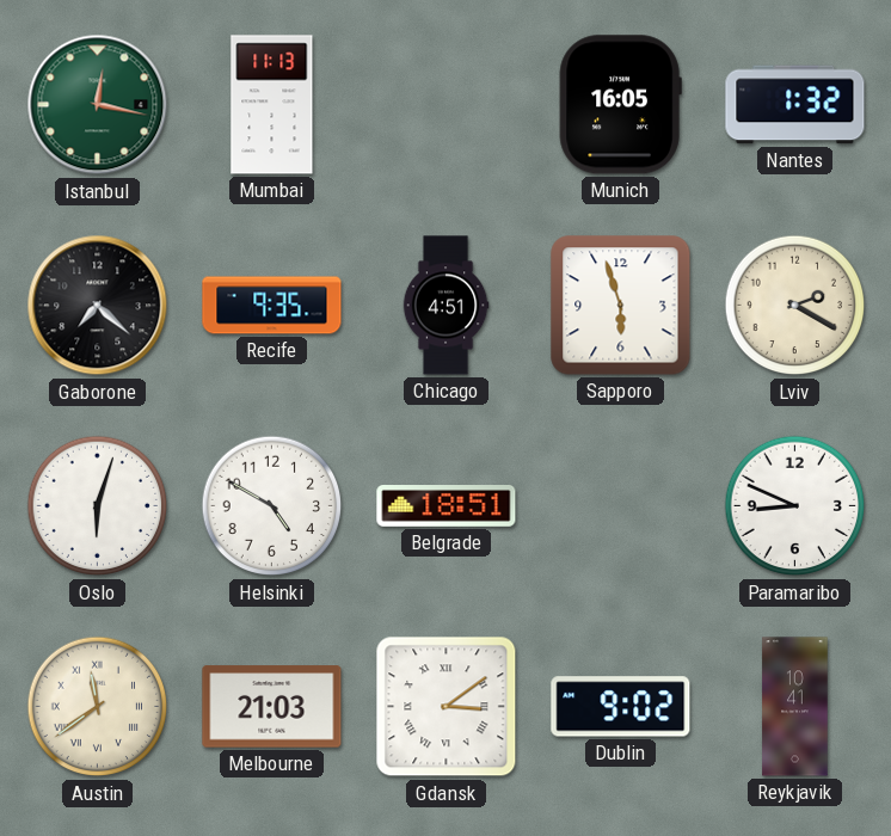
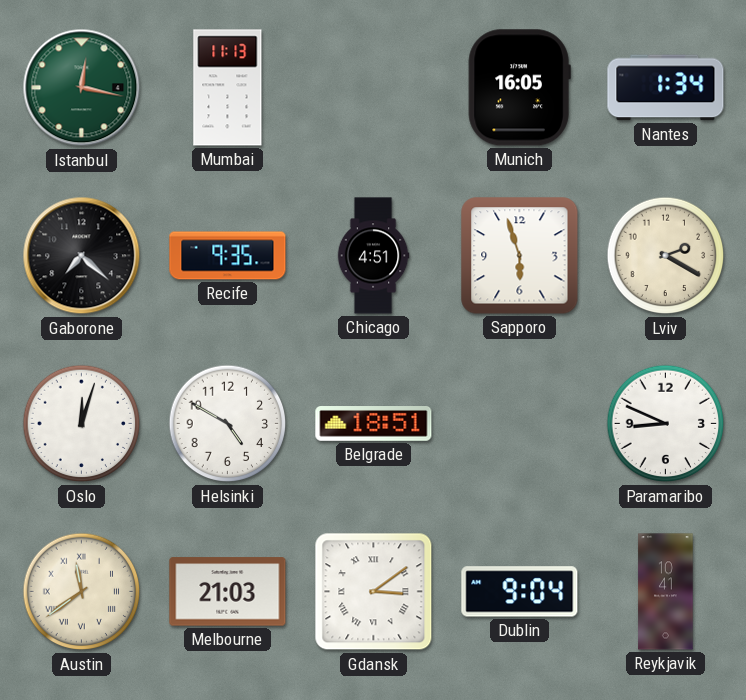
Nantes: 1:32 -> 1:34 (666, 88)
Oslo: 6:03 -> 12:03 (82, 424)
Dublin: 9:02 -> 9:04 (520, 592)
